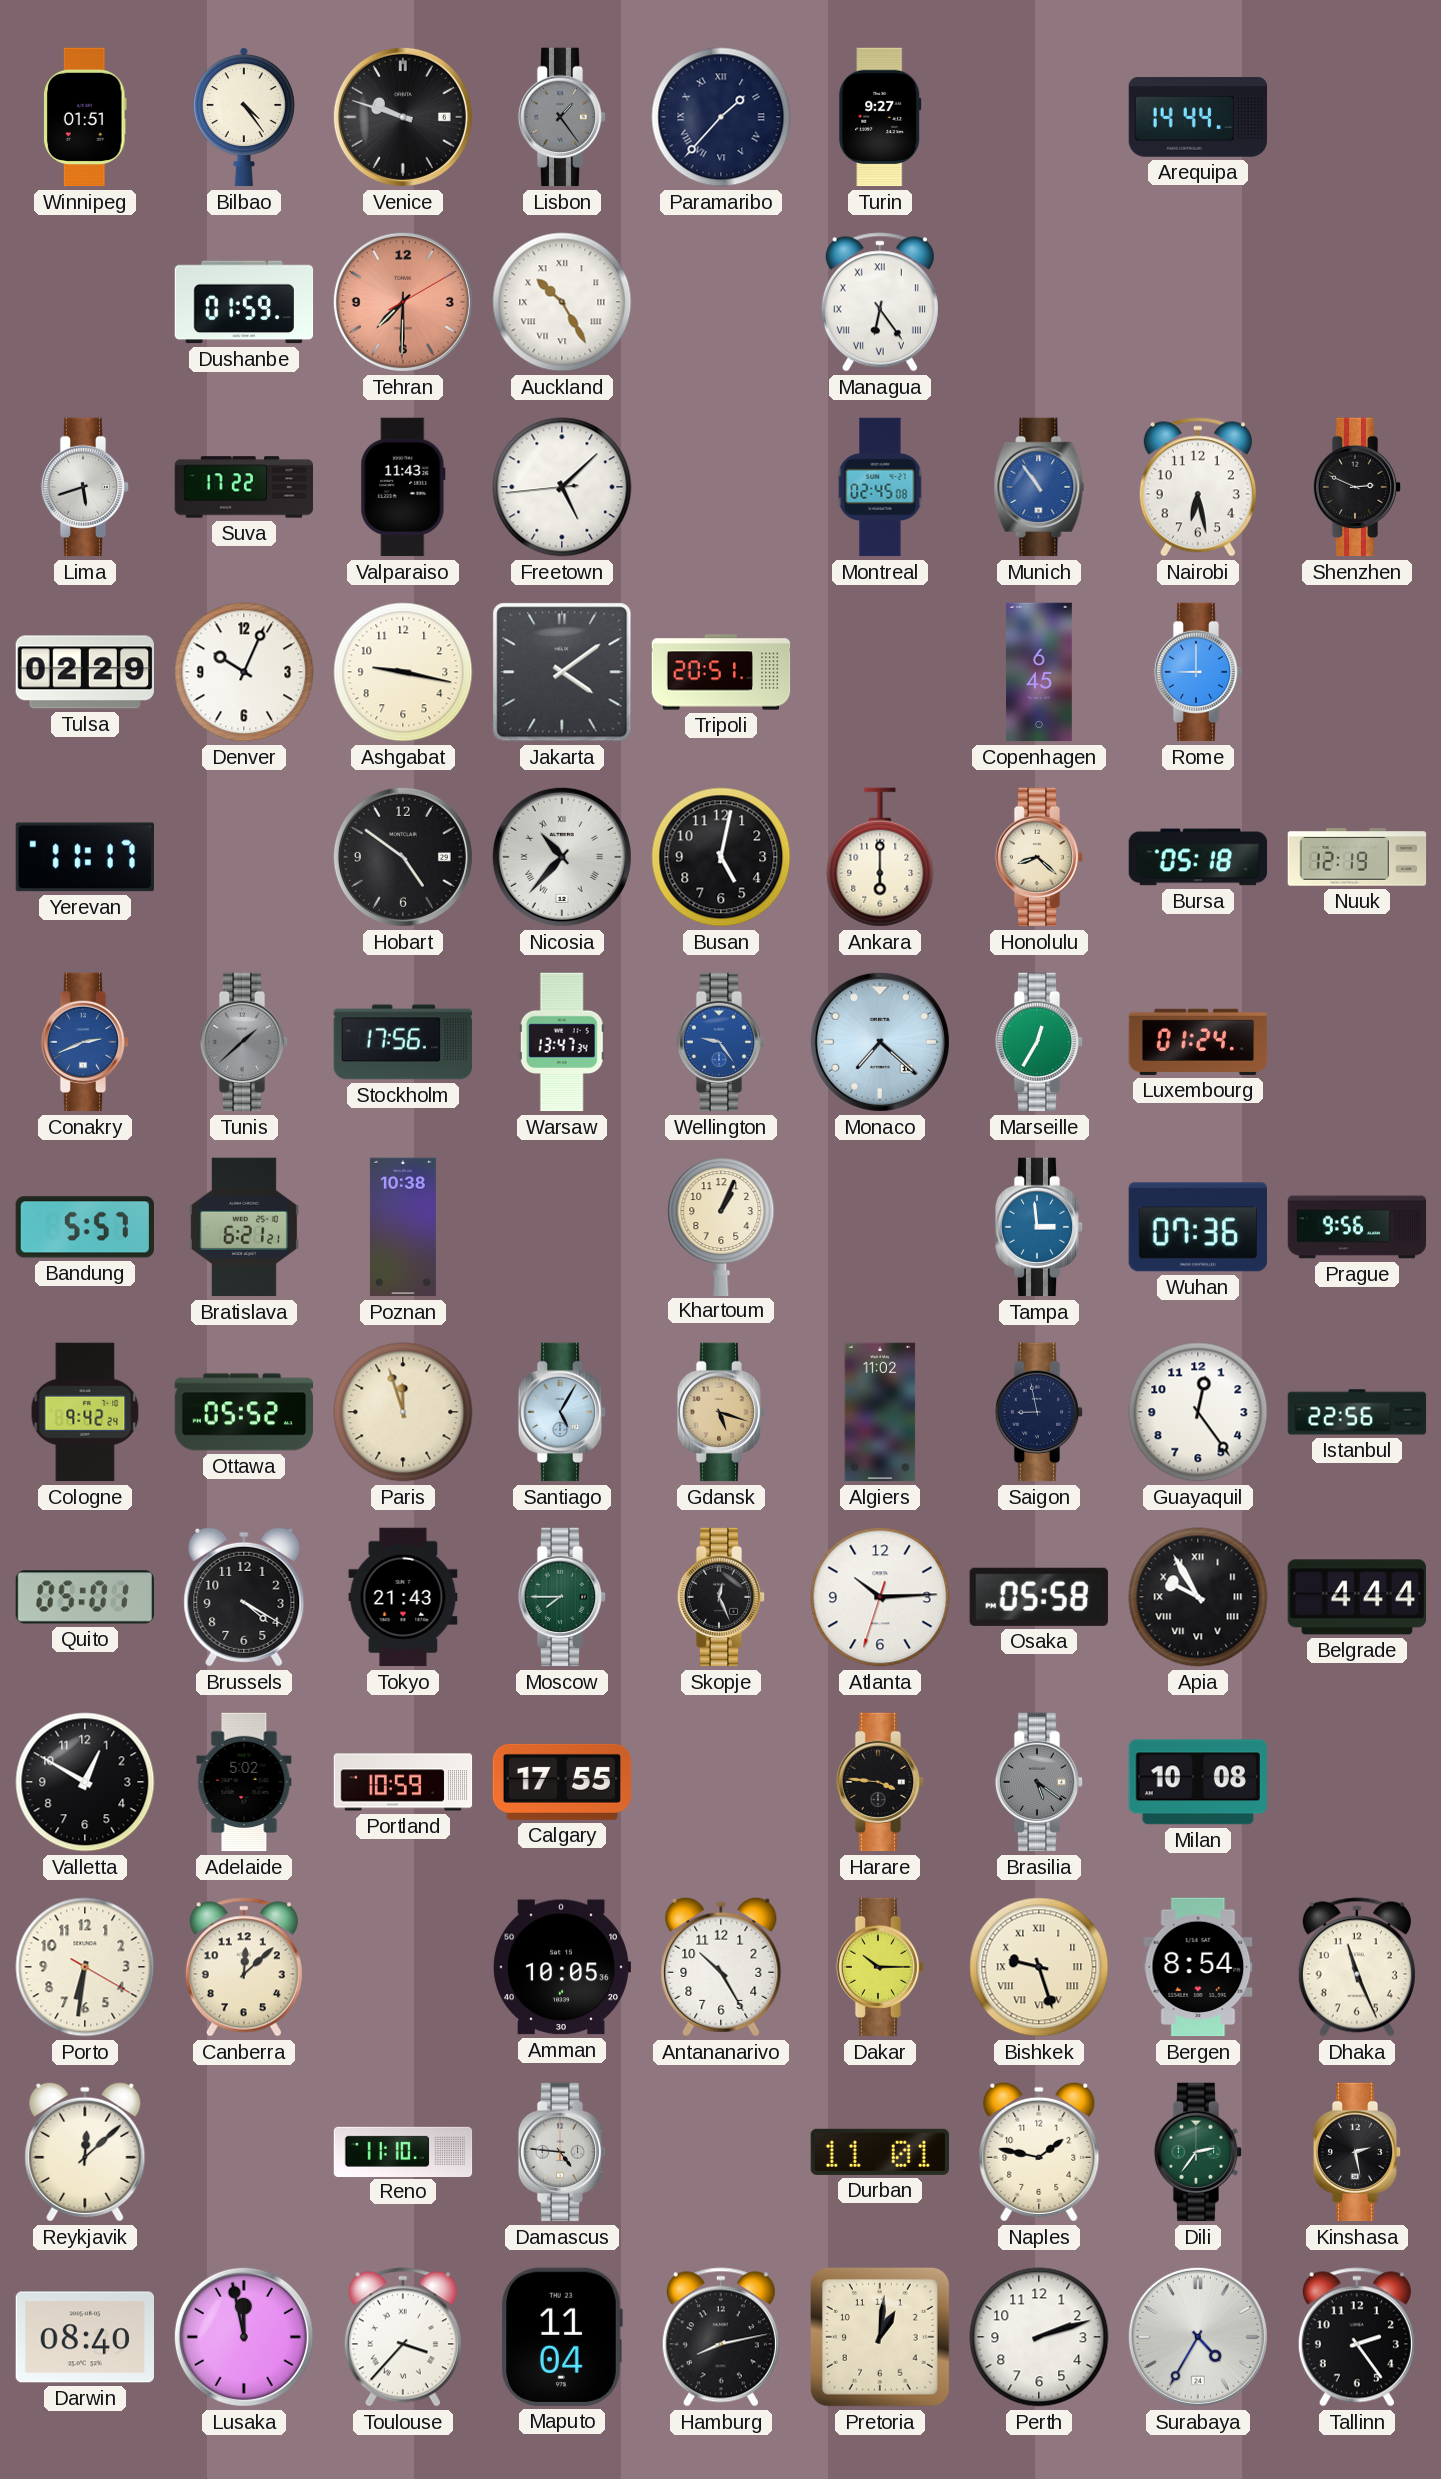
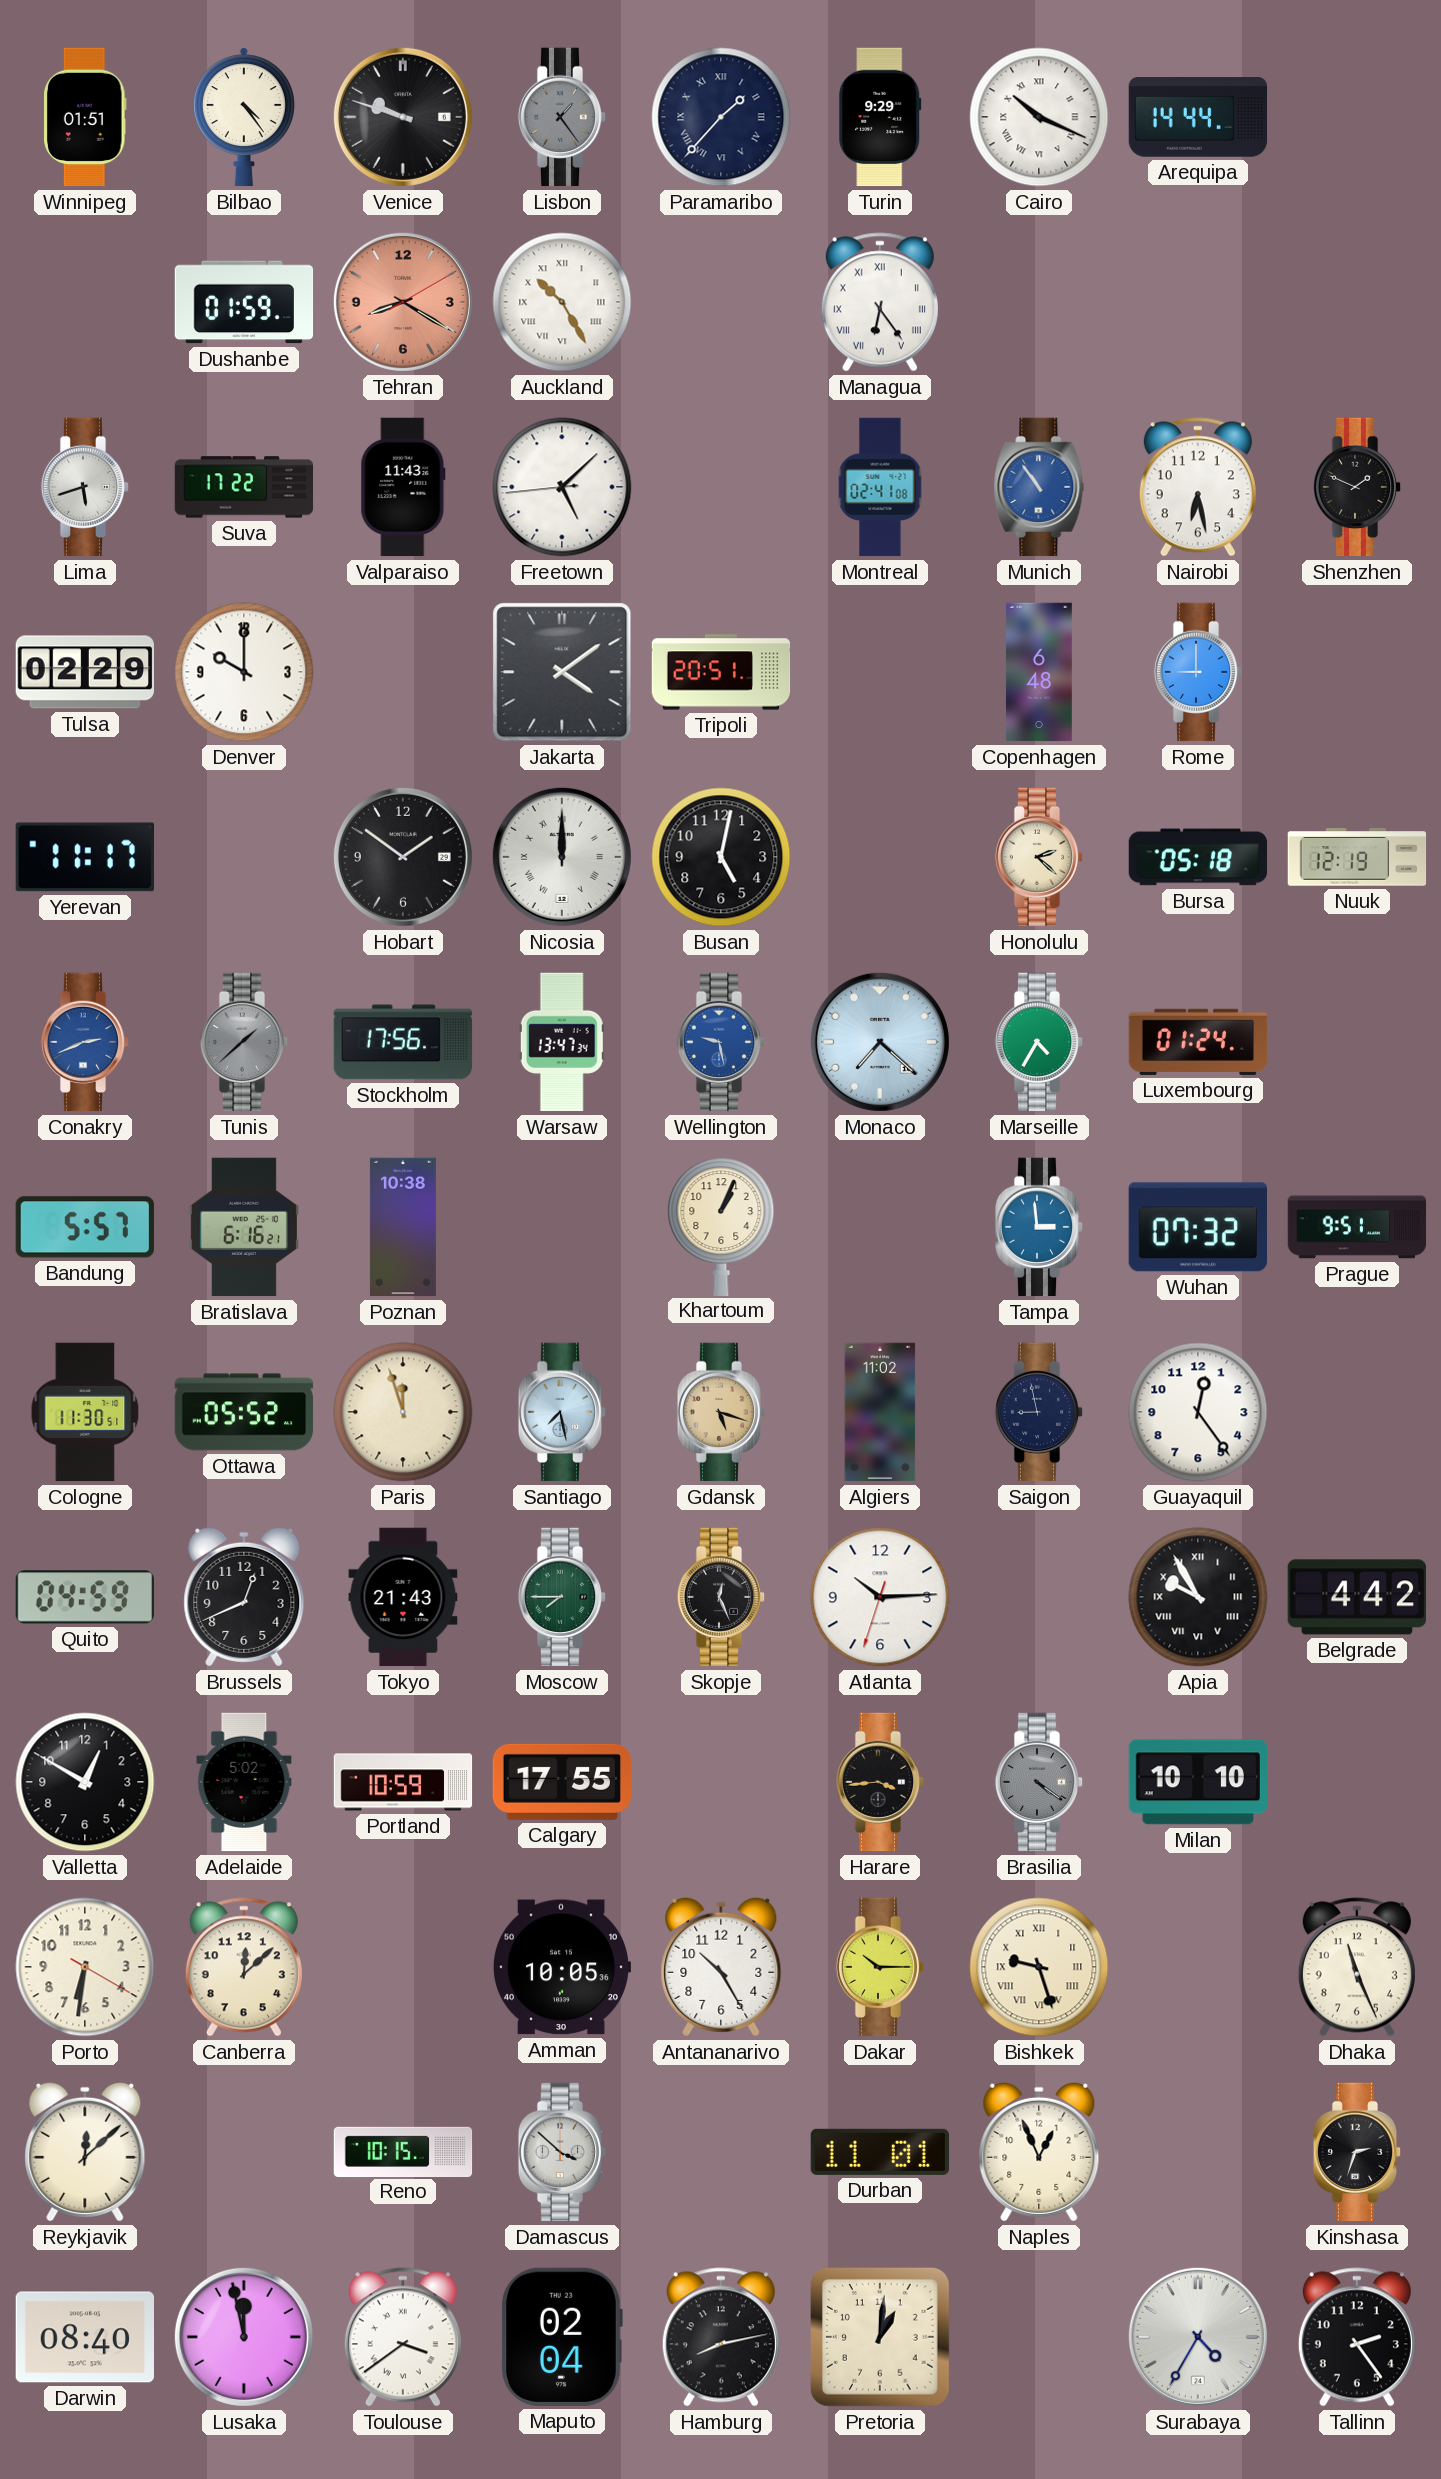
Turin: 9:27 -> 9:29 (880, 117)
Cairo: none -> 10:19 (1039, 117)
Tehran: 7:30 -> 8:20 (403, 302)
Montreal: 02:45 -> 02:41 (880, 487)
Shenzhen: 2:49 -> 1:49 (1357, 487)
Denver: 10:04 -> 10:00 (244, 672)
Ashgabat: 9:17 -> none (403, 672)
Copenhagen: 6:45 -> 6:48 (1039, 672)
Hobart: 4:51 -> 1:51 (403, 857)
Nicosia: 10:37 -> 12:00 (562, 857)
Ankara: 6:00 -> none (880, 857)
Honolulu: 8:22 -> 2:22 (1039, 857)
Wellington: 9:24 -> 9:28 (721, 1042)
Marseille: 12:35 -> 4:35 (1039, 1042)
Bratislava: 6:21 -> 6:16 (244, 1227)
Wuhan: 07:36 -> 07:32 (1198, 1227)
Prague: 9:56 -> 9:51 (1357, 1227)
Cologne: 9:42 -> 11:30 (85, 1412)
Santiago: 5:05 -> 7:28 (562, 1412)
Istanbul: 22:56 -> none (1357, 1412)
Quito: 05:01 -> 04:59 (84, 1597)
Brussels: 4:20 -> 12:41 (244, 1597)
Osaka: 05:58 -> none (1039, 1597)
Belgrade: 4:44 -> 4:42 (1357, 1597)
Harare: 3:46 -> 3:44 (880, 1782)
Brasilia: 5:21 -> 4:21 (1039, 1782)
Milan: 10:08 -> 10:10 (1197, 1782)
Bergen: 8:54 -> none (1198, 1967)
Reno: 11:10 -> 10:15 (403, 2151)
Damascus: 4:46 -> 3:52 (562, 2152)
Naples: 1:47 -> 12:56 (1039, 2152)
Dili: 2:36 -> none (1198, 2152)
Kinshasa: 2:28 -> 2:33 (1357, 2152)
Toulouse: 3:37 -> 3:39 (403, 2337)
Maputo: 11:04 -> 02:04 (562, 2337)
Perth: 2:12 -> none (1039, 2337)
